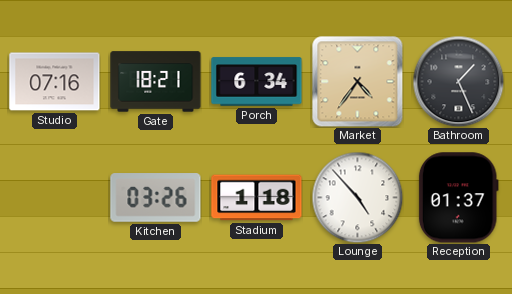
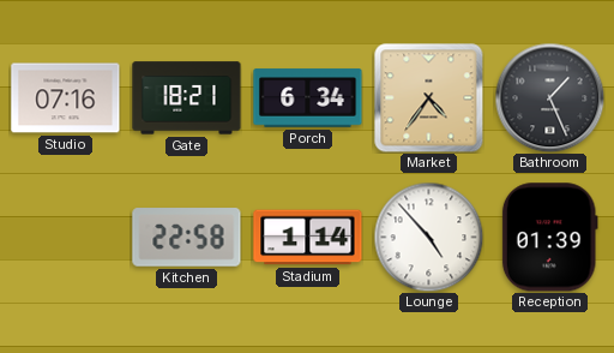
Kitchen: 03:26 -> 22:58 (187, 238)
Stadium: 1:18 -> 1:14 (308, 238)
Reception: 01:37 -> 01:39 (549, 238)
